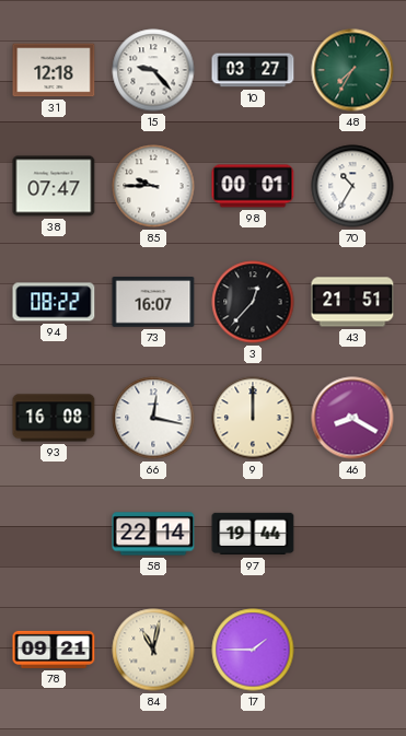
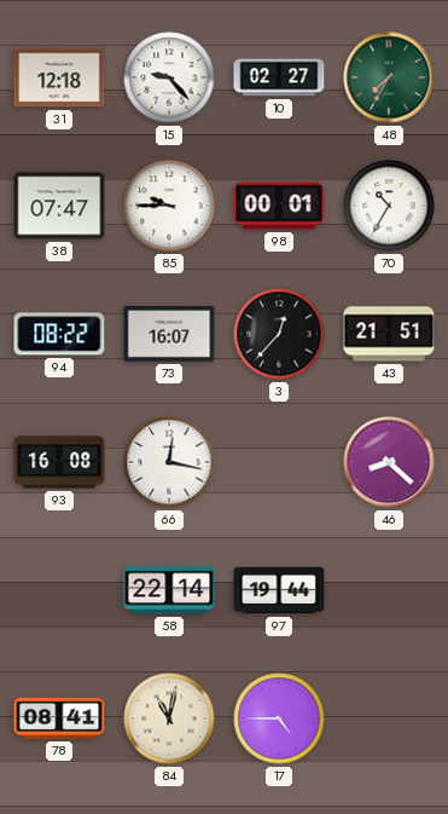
10: 03:27 -> 02:27 (279, 77)
9: 12:00 -> none (253, 418)
46: 8:20 -> 8:22 (389, 462)
78: 09:21 -> 08:41 (59, 718)
17: 1:45 -> 4:45 (279, 718)
